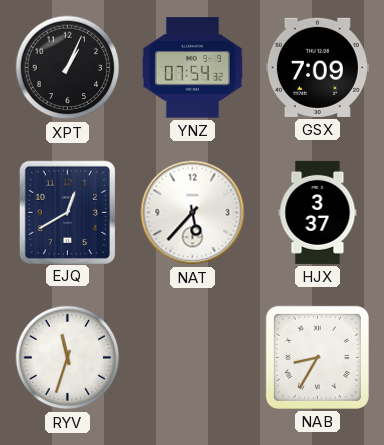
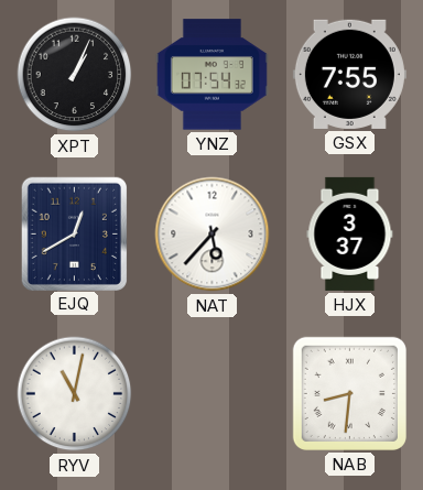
GSX: 7:09 -> 7:55 (349, 74)
RYV: 11:33 -> 11:02 (75, 394)
NAB: 8:35 -> 8:31 (349, 393)
